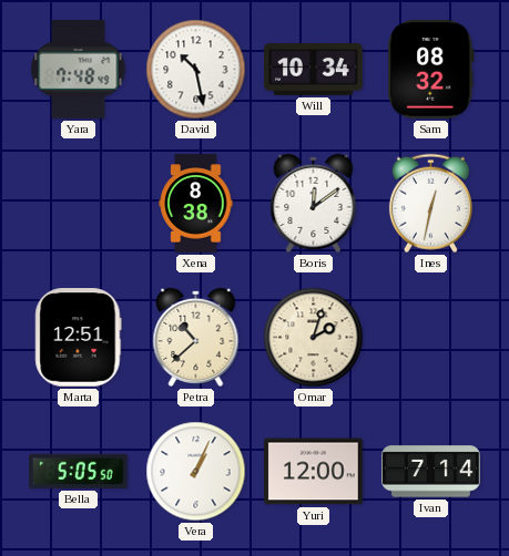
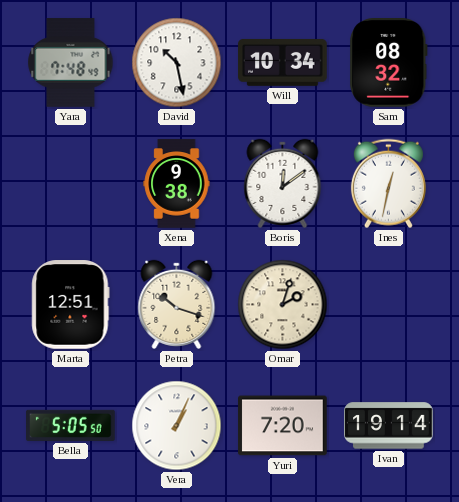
Xena: 8:38 -> 9:38 (177, 184)
Petra: 10:38 -> 10:18 (177, 304)
Yuri: 12:00 -> 7:20 (283, 426)
Ivan: 7:14 -> 19:14 (389, 426)
